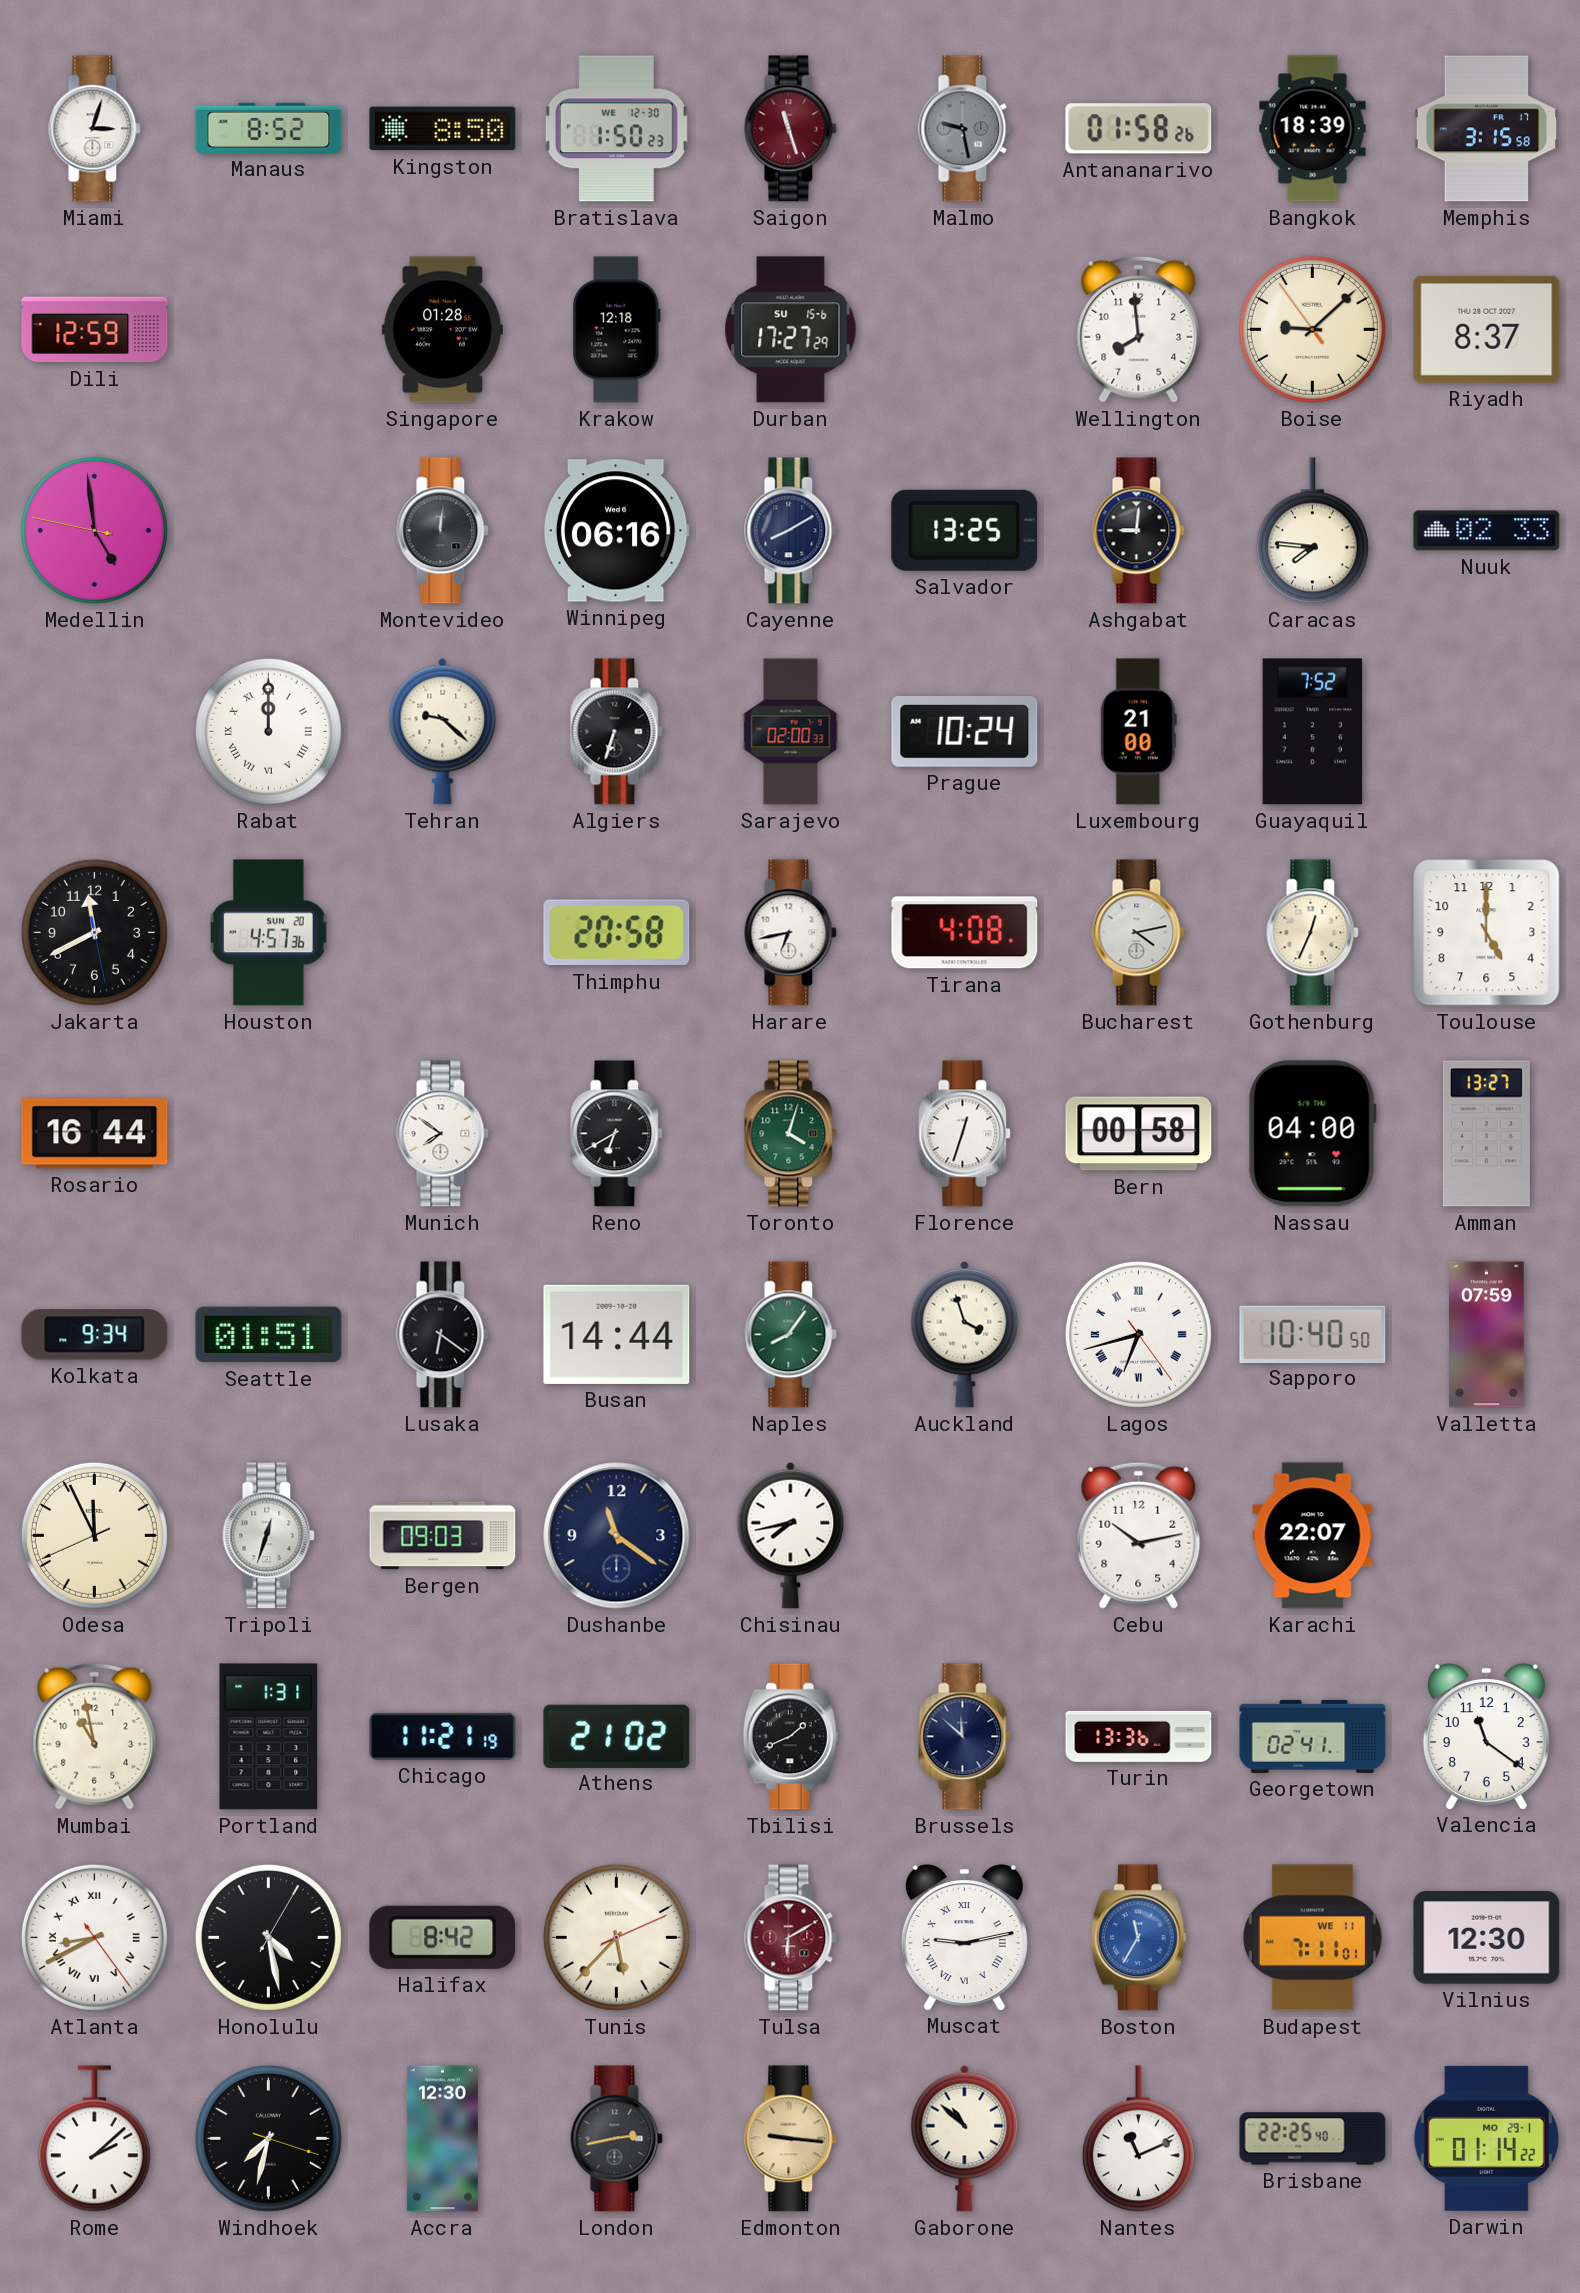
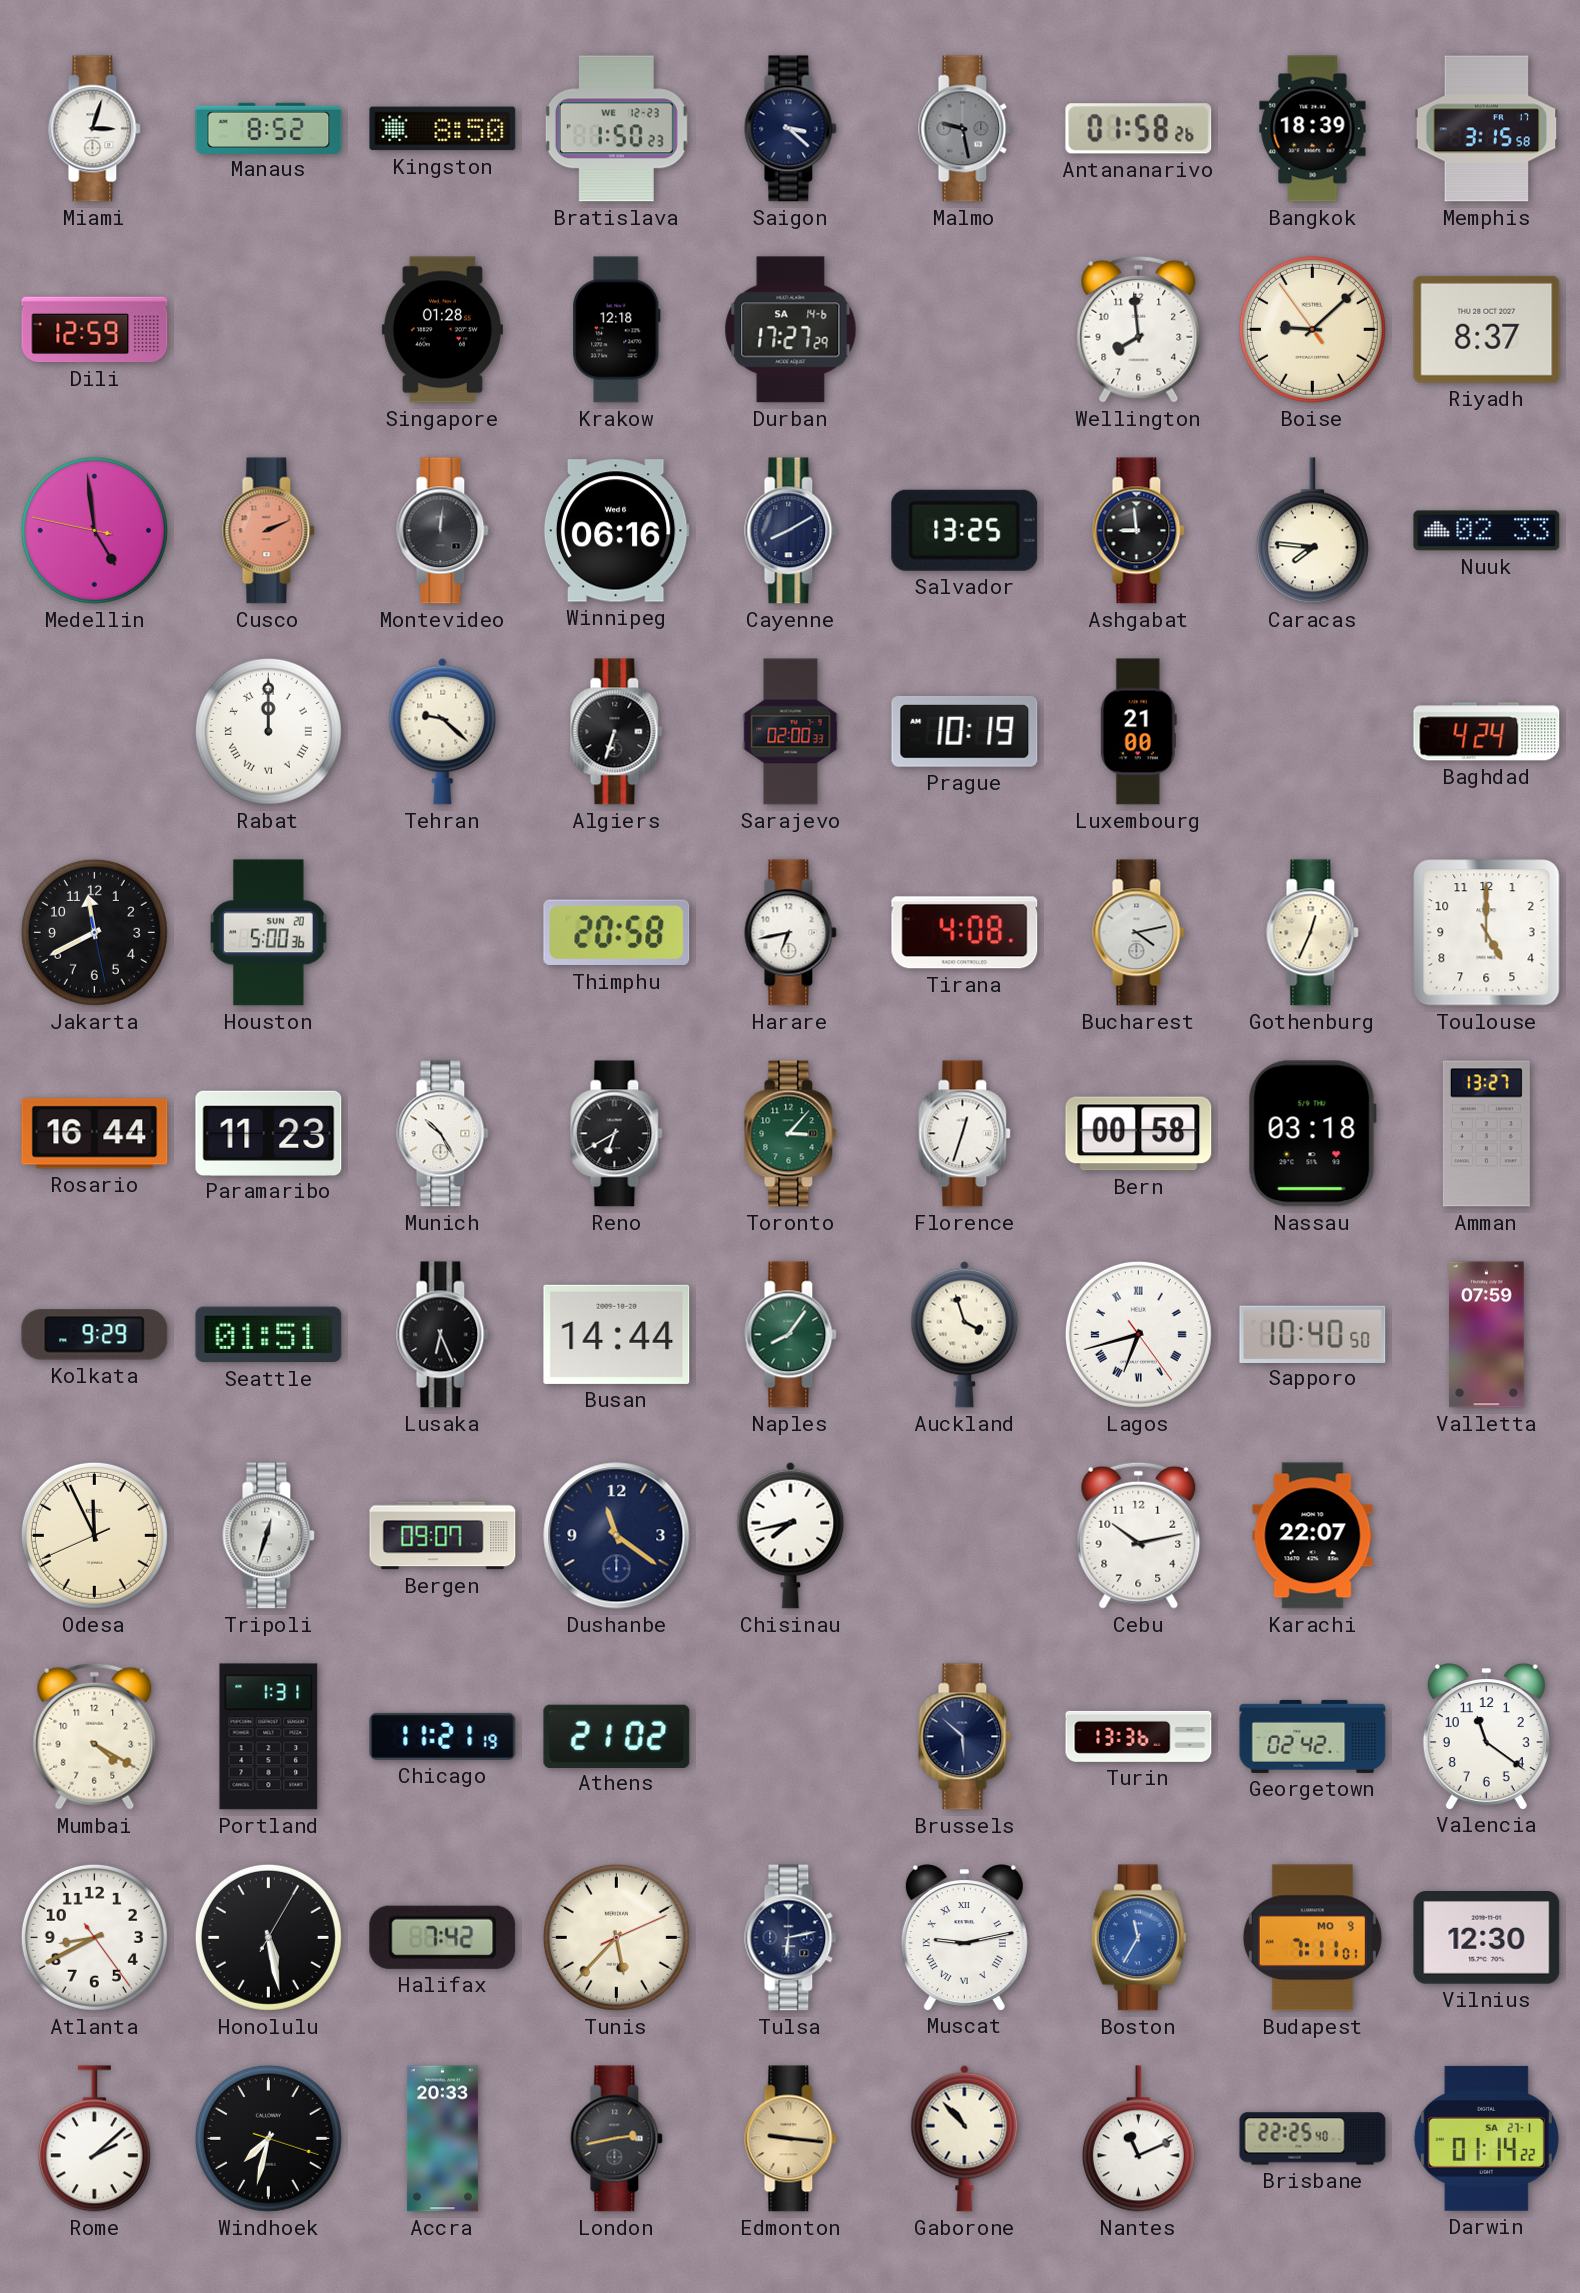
Bratislava date: WE 12-30 -> WE 12-23 (616, 129)
Saigon: 11:27 -> 3:22 (791, 129)
Saigon dial: burgundy -> navy (791, 129)
Durban date: SU 15-6 -> SA 14-6 (791, 330)
Cusco: none -> 2:11 (269, 531)
Ashgabat: 9:01 -> 8:59 (1139, 531)
Prague: 10:24 -> 10:19 (965, 731)
Guayaquil: 7:52 -> none (1313, 732)
Baghdad: none -> 4:24 (1487, 732)
Houston: 4:57 -> 5:00 (269, 933)
Paramaribo: none -> 11:23 (269, 1133)
Munich: 7:51 -> 10:25 (443, 1134)
Toronto: 4:03 -> 3:07 (791, 1134)
Nassau: 04:00 -> 03:18 (1312, 1134)
Kolkata: 9:34 -> 9:29 (95, 1335)
Lusaka: 6:21 -> 6:26 (443, 1335)
Bergen: 09:03 -> 09:07 (443, 1536)
Mumbai: 10:58 -> 4:20 (95, 1736)
Tbilisi: 1:41 -> none (790, 1737)
Brussels: 11:52 -> 5:52 (965, 1737)
Georgetown: 02:41 -> 02:42 (1313, 1736)
Atlanta numerals: Roman -> Arabic (94, 1937)
Honolulu: 4:28 -> 5:28 (268, 1937)
Halifax: 8:42 -> 7:42 (443, 1937)
Tulsa: 6:10 -> 6:13 (791, 1938)
Tulsa dial: burgundy -> navy (791, 1938)
Budapest date: WE 11 -> MO 9 (1312, 1938)
Accra: 12:30 -> 20:33 (442, 2139)
Gaborone: 10:52 -> 10:53 (965, 2138)
Darwin date: MO 29-1 -> SA 27-1 (1486, 2138)
